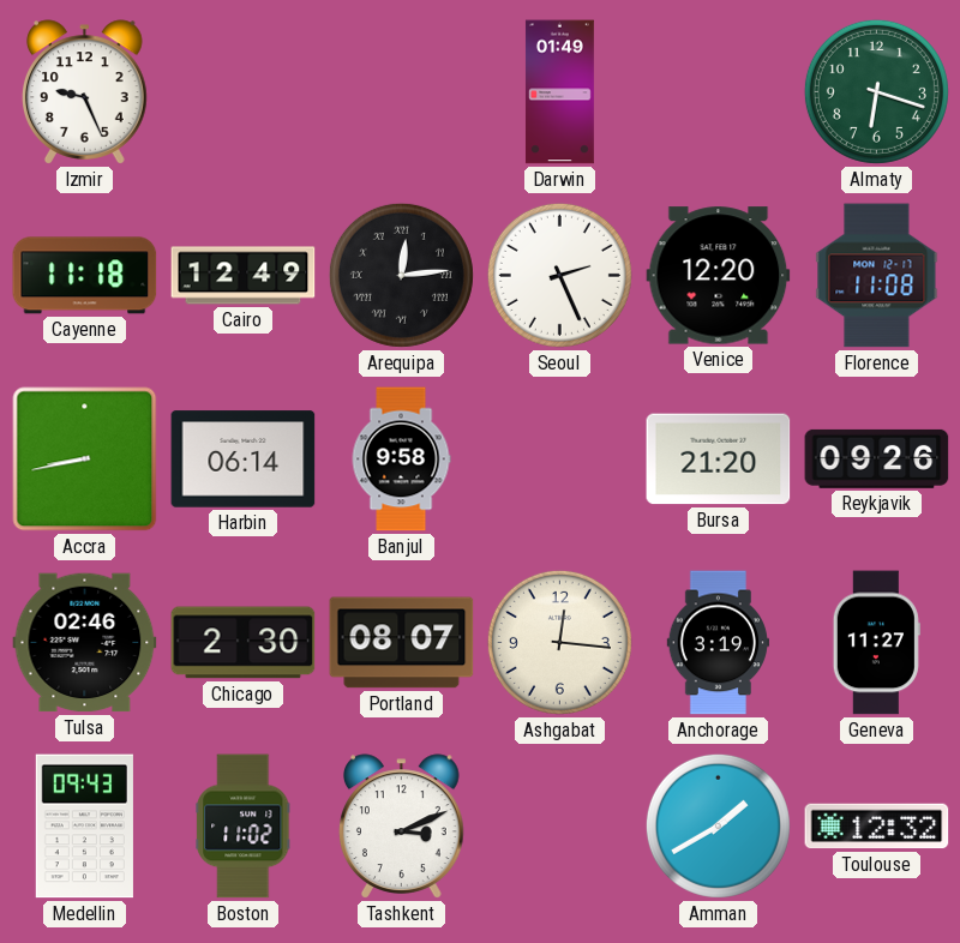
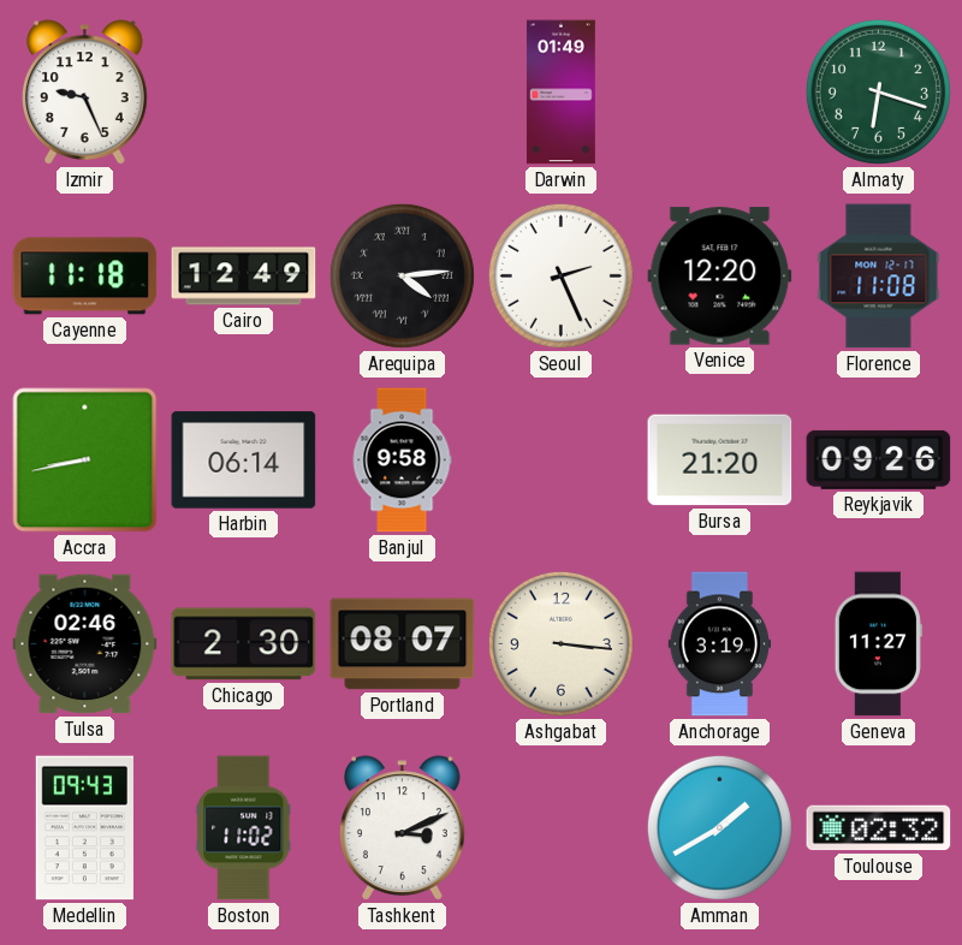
Arequipa: 12:14 -> 4:14 (402, 275)
Ashgabat: 12:16 -> 3:16 (560, 643)
Toulouse: 12:32 -> 02:32 (879, 828)
